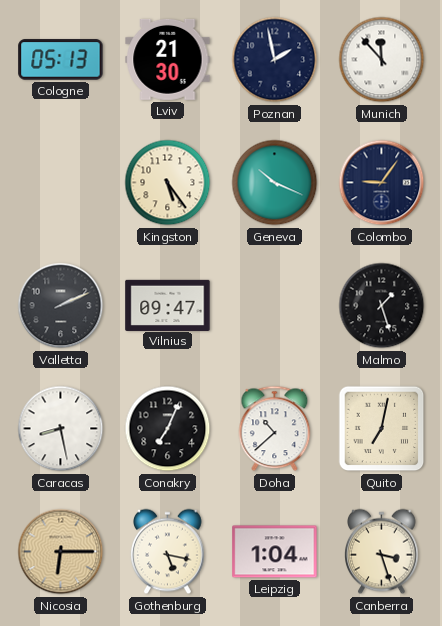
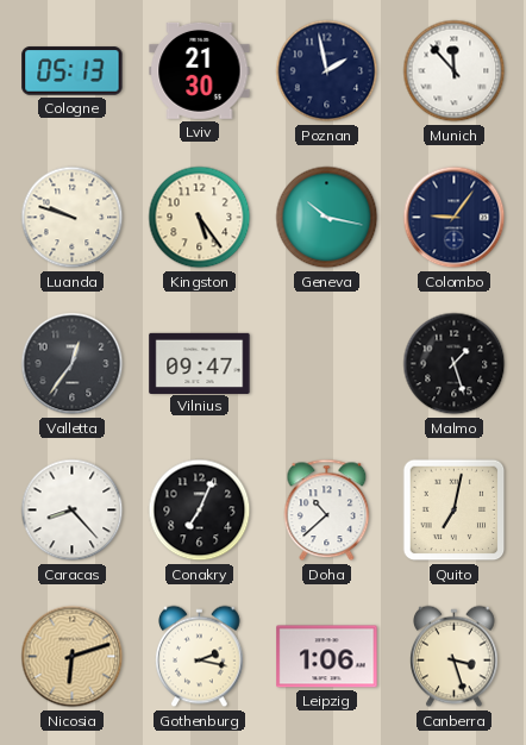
Luanda: none -> 9:48 (73, 218)
Geneva: 10:19 -> 10:17 (327, 218)
Valletta: 2:11 -> 12:36 (73, 364)
Caracas: 8:28 -> 8:23 (73, 511)
Nicosia: 6:15 -> 6:12 (73, 657)
Gothenburg: 5:17 -> 2:17 (200, 657)
Leipzig: 1:04 -> 1:06 (327, 657)
